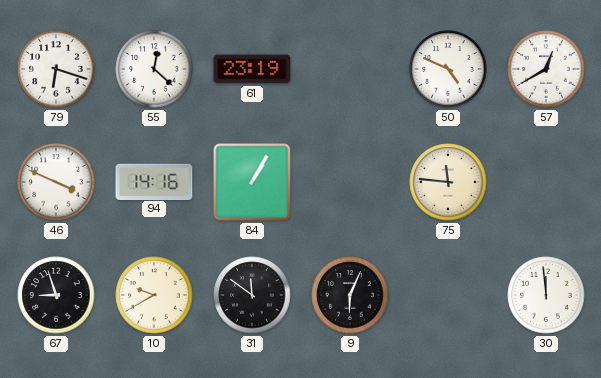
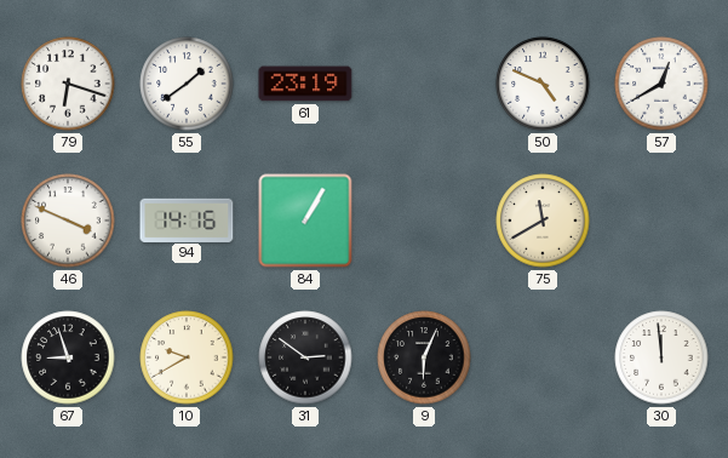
55: 12:22 -> 1:39 (187, 84)
75: 11:46 -> 11:40 (543, 221)
31: 11:51 -> 2:51 (305, 357)
